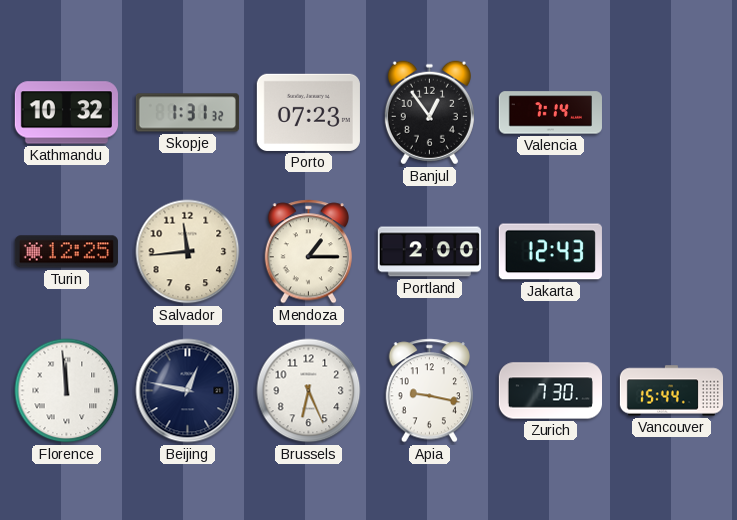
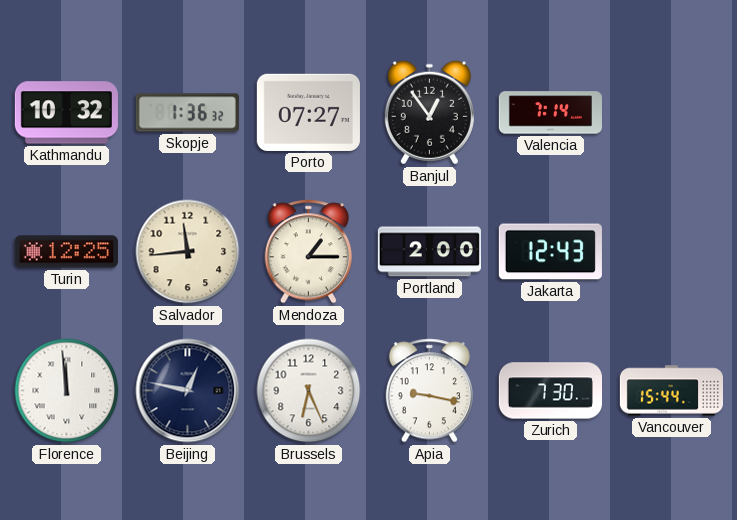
Skopje: 1:31 -> 1:36 (187, 113)
Porto: 07:23 -> 07:27 (308, 112)
